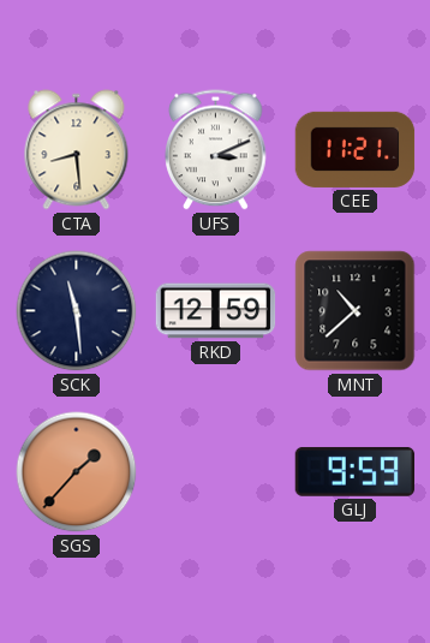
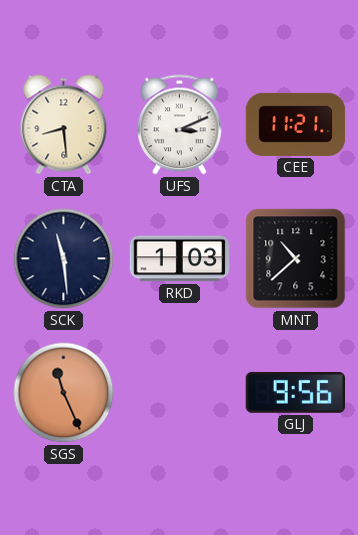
RKD: 12:59 -> 1:03 (180, 259)
SGS: 1:37 -> 11:26 (64, 393)
GLJ: 9:59 -> 9:56 (296, 393)
